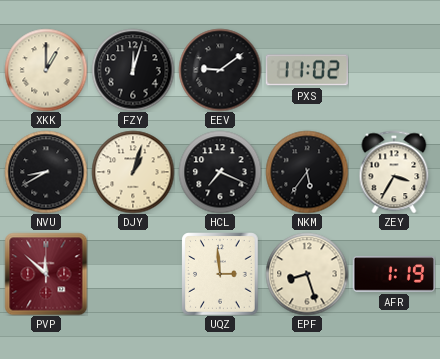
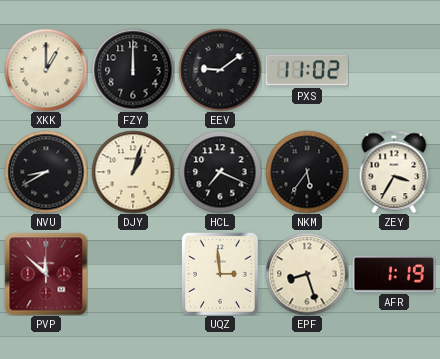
FZY: 12:03 -> 12:00 (133, 70)
